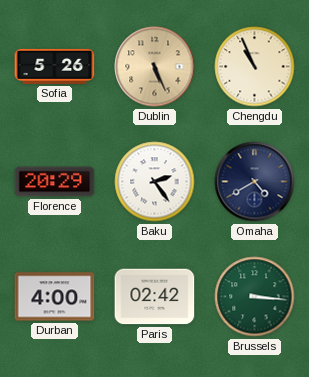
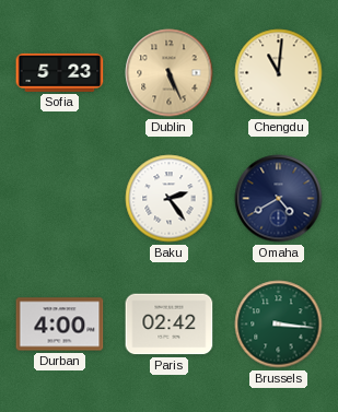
Sofia: 5:26 -> 5:23 (60, 72)
Chengdu: 10:56 -> 11:01 (279, 73)
Florence: 20:29 -> none (55, 182)
